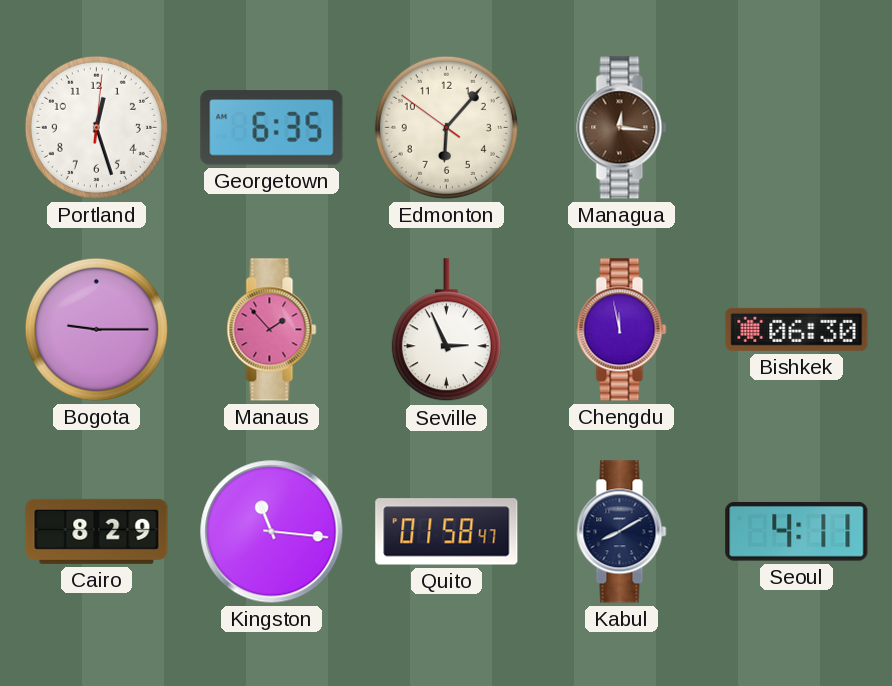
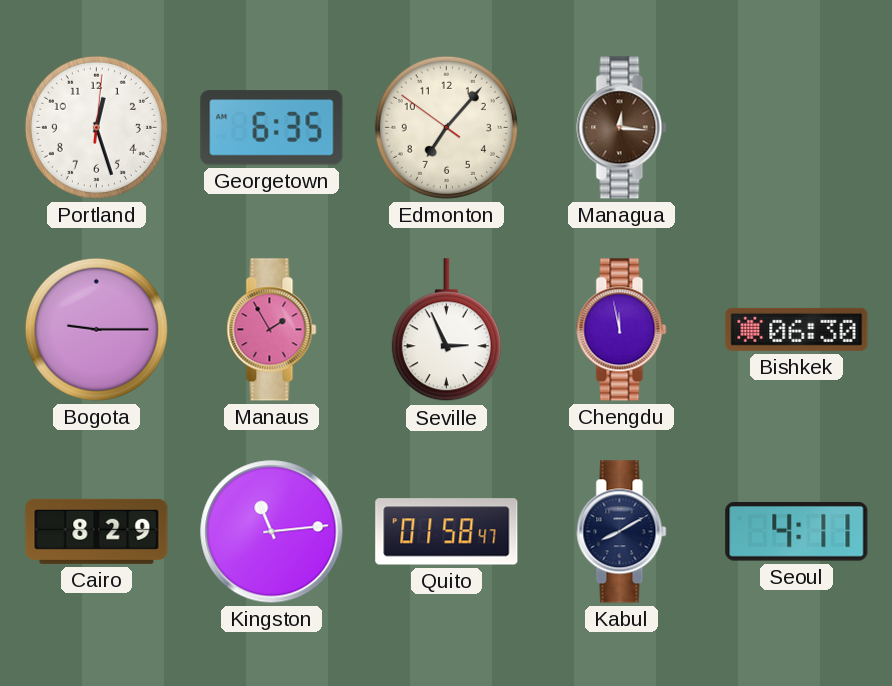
Edmonton: 6:06 -> 7:06 (446, 127)
Manaus: 1:53 -> 1:55 (272, 330)
Kingston: 11:16 -> 11:14 (272, 532)
